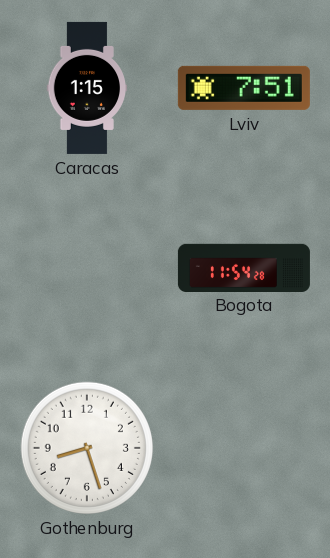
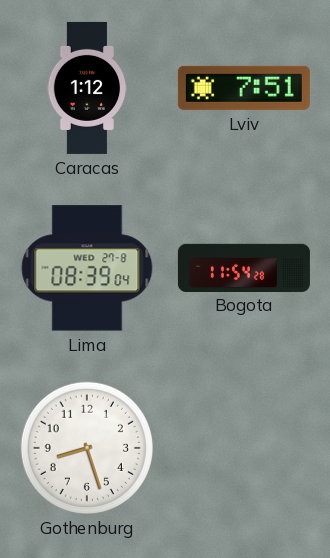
Caracas: 1:15 -> 1:12 (87, 88)
Lima: none -> 08:39 (87, 268)
